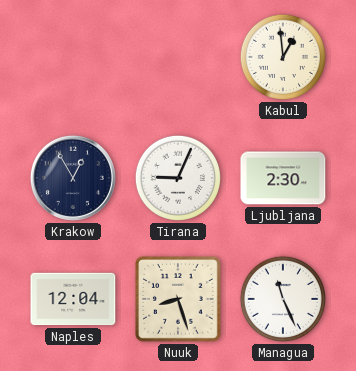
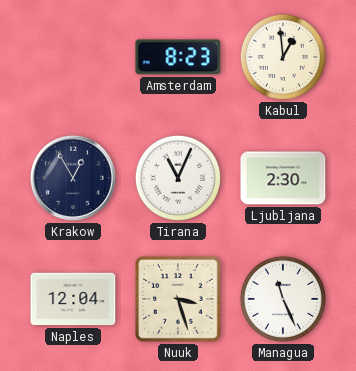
Amsterdam: none -> 8:23 (178, 57)
Tirana: 9:04 -> 11:04 (178, 178)
Nuuk: 8:27 -> 3:27 (179, 300)
